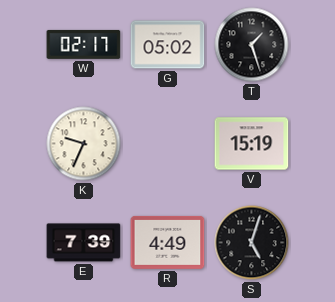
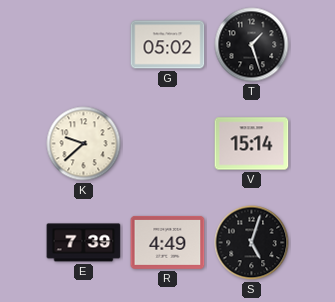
W: 02:17 -> none (84, 44)
K: 9:34 -> 9:38 (84, 144)
V: 15:19 -> 15:14 (252, 144)
